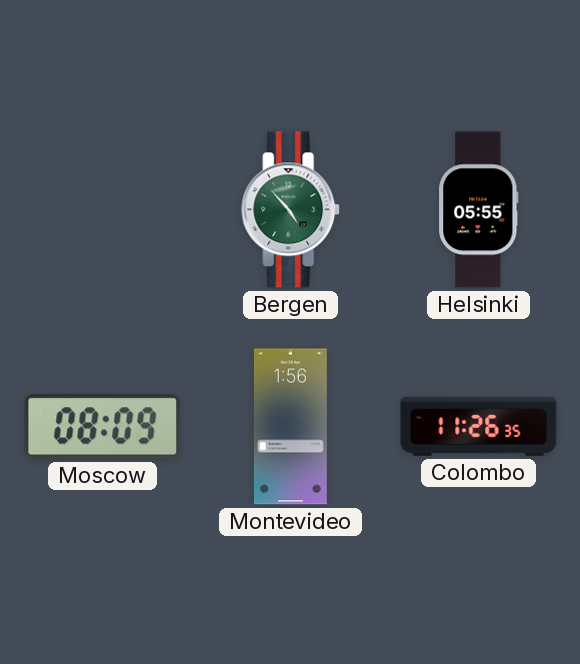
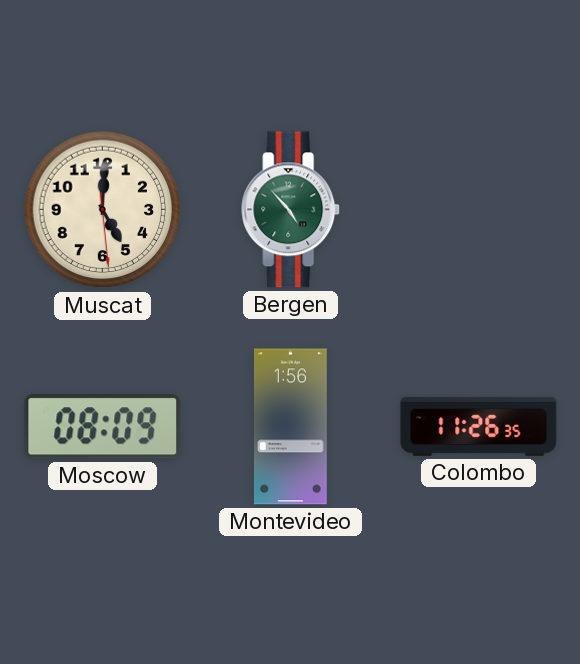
Muscat: none -> 5:00 (103, 210)
Helsinki: 05:55 -> none (479, 210)
